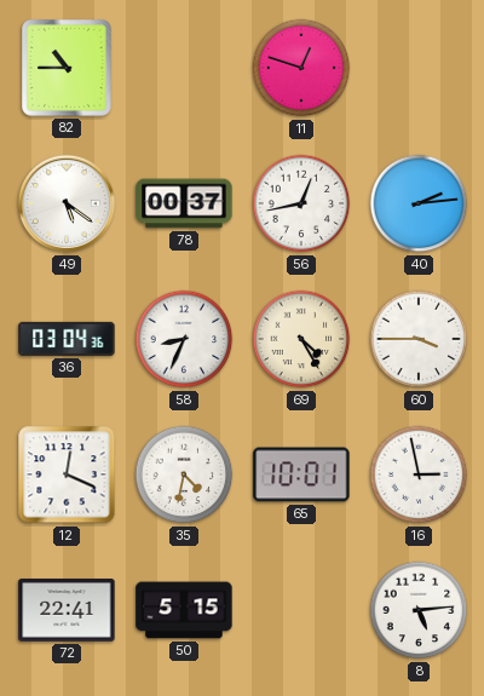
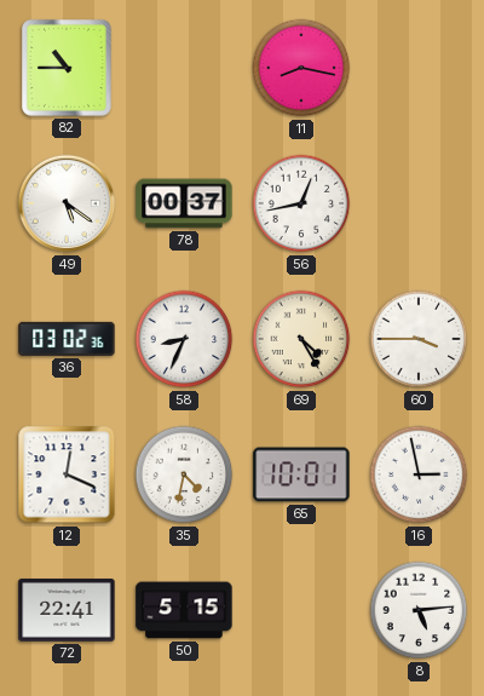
11: 12:48 -> 8:17 (301, 68)
40: 2:14 -> none (419, 203)
36: 03:04 -> 03:02 (67, 339)
